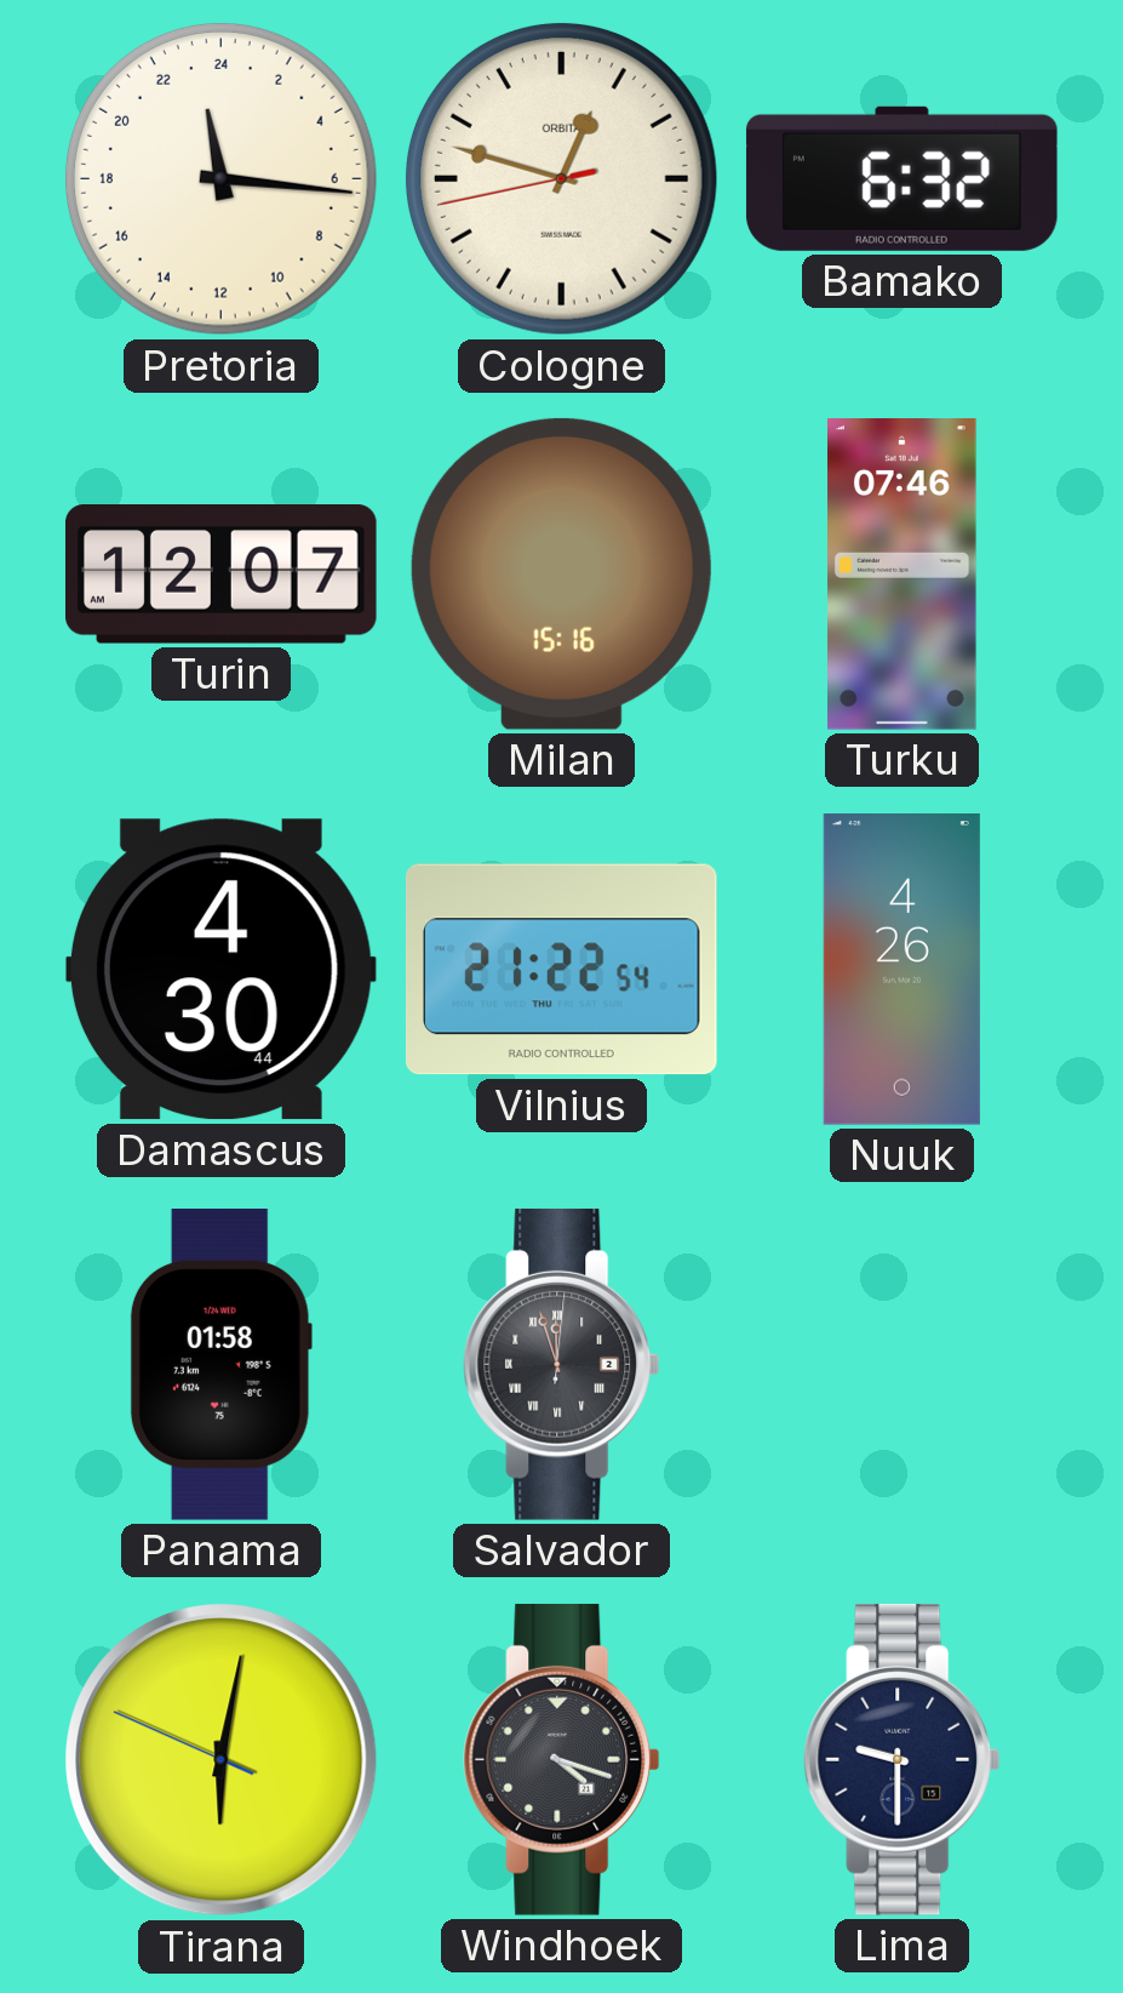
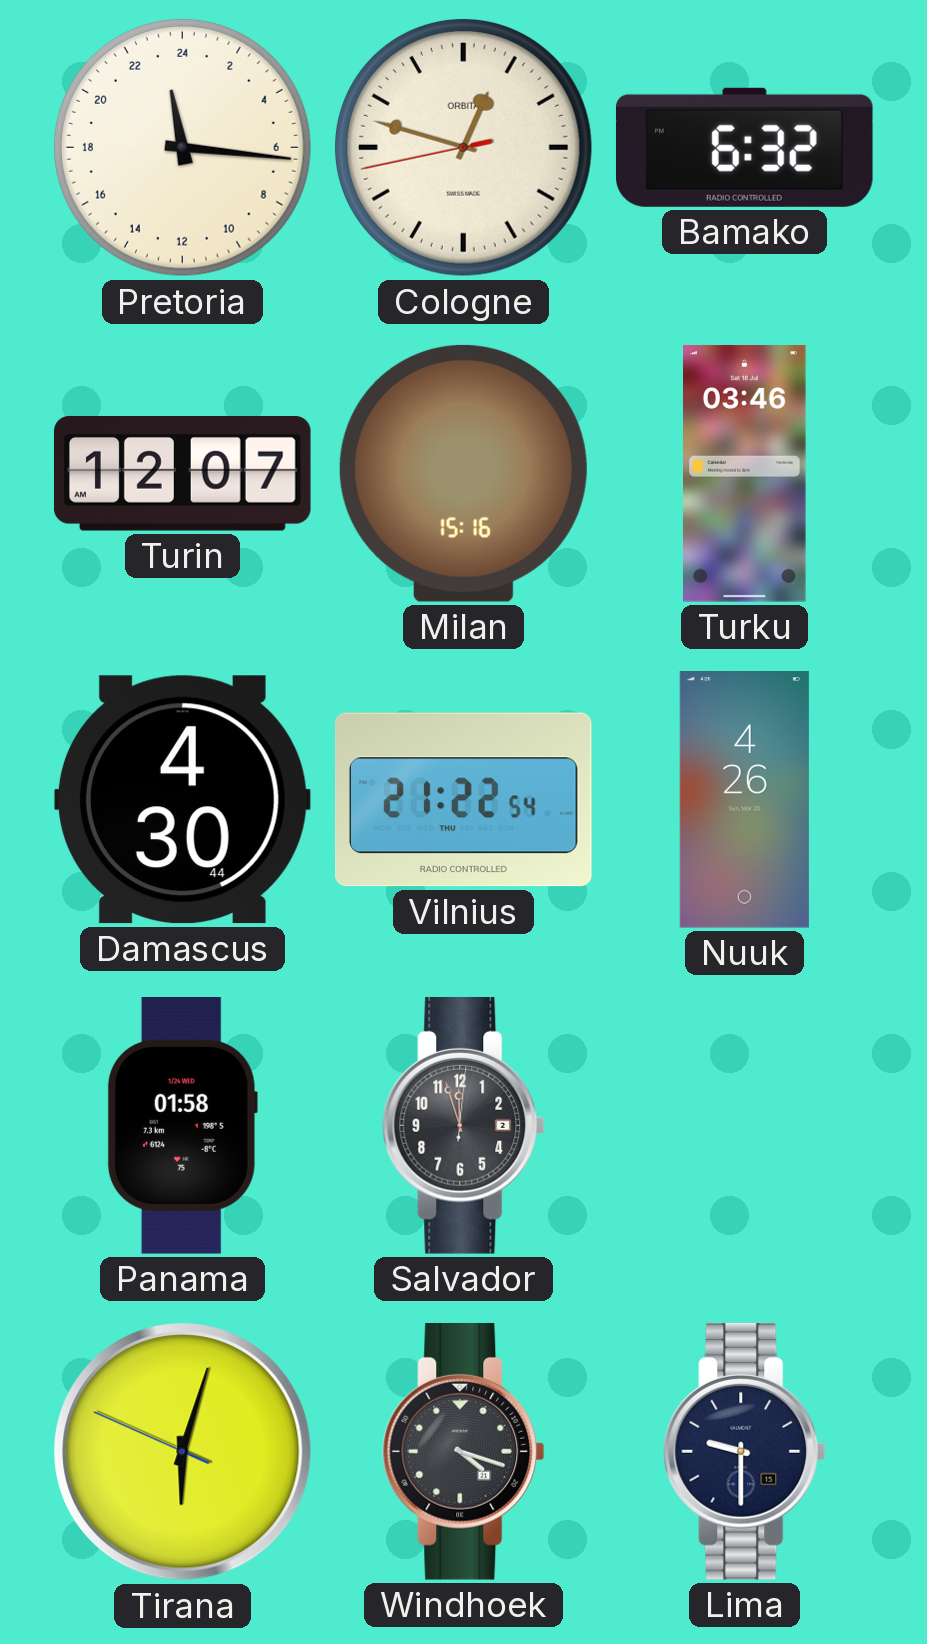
Turku: 07:46 -> 03:46 (745, 474)
Salvador numerals: Roman -> Arabic (464, 1125)
Tirana: 6:01 -> 6:02 (183, 1452)
